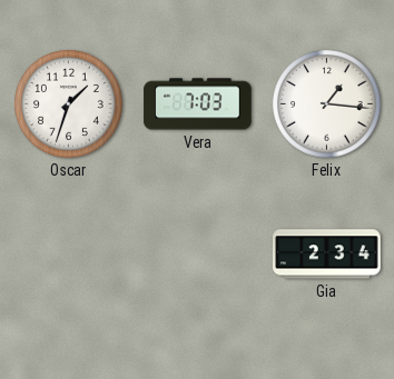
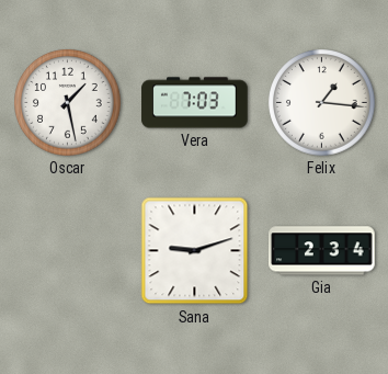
Oscar: 1:33 -> 1:28 (68, 103)
Sana: none -> 9:12 (195, 251)
